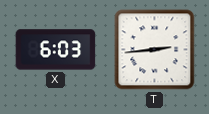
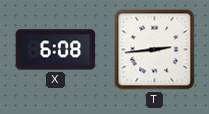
X: 6:03 -> 6:08 (56, 50)
